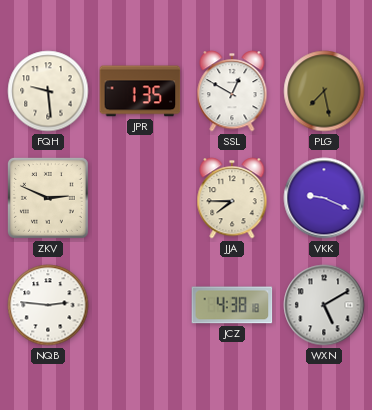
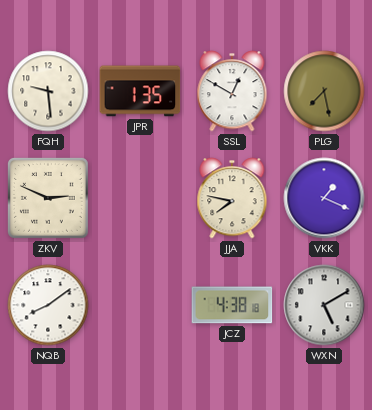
JJA: 7:45 -> 7:47 (232, 198)
VKK: 9:19 -> 1:19 (324, 198)
NQB: 2:46 -> 8:09 (48, 305)
